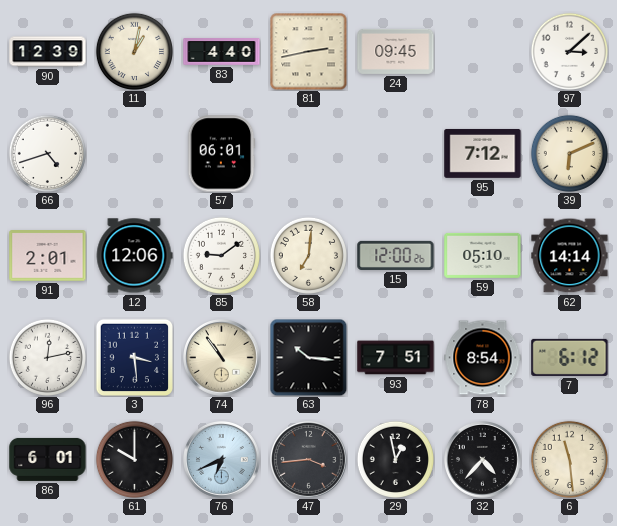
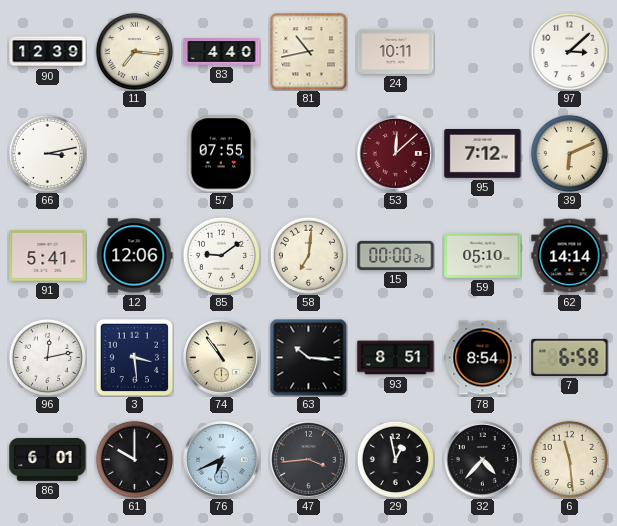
11: 1:02 -> 7:16 (134, 51)
81: 2:43 -> 10:43 (308, 51)
24: 09:45 -> 10:11 (396, 51)
66: 4:42 -> 3:13 (47, 153)
57: 06:01 -> 07:55 (222, 154)
53: none -> 12:08 (396, 154)
91: 2:01 -> 5:41 (48, 256)
15: 12:00 -> 00:00 (396, 255)
93: 7:51 -> 8:51 (396, 358)
7: 6:12 -> 6:58 (570, 357)
